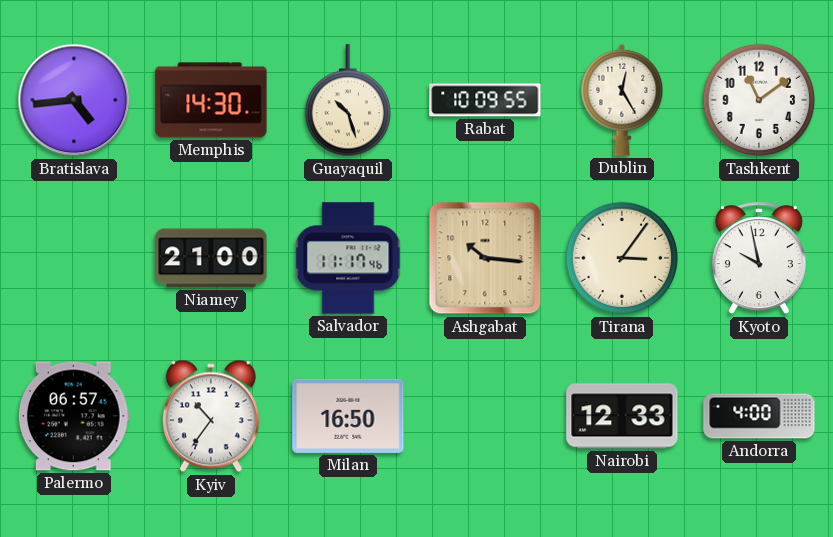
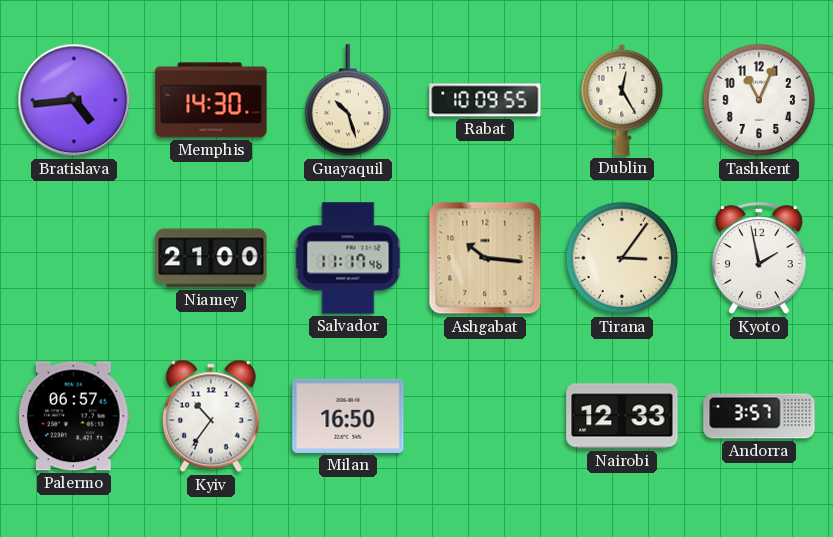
Tashkent: 11:09 -> 11:04 (759, 100)
Kyoto: 9:58 -> 1:58 (759, 259)
Andorra: 4:00 -> 3:57 (759, 416)
